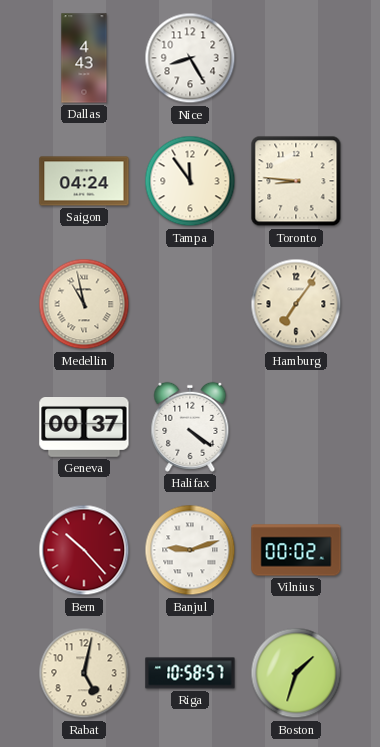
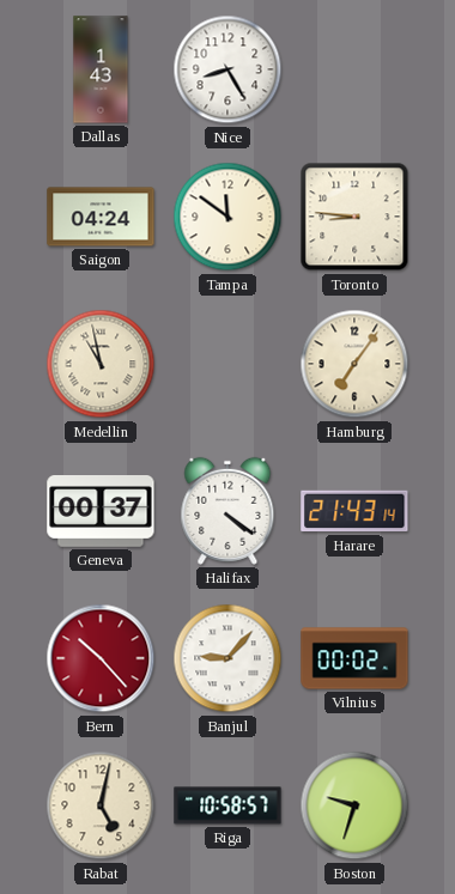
Dallas: 4:43 -> 1:43 (101, 69)
Tampa: 11:54 -> 11:51 (227, 217)
Harare: none -> 21:43 (354, 511)
Banjul: 9:12 -> 9:07 (227, 658)
Boston: 1:33 -> 9:33 (354, 805)
